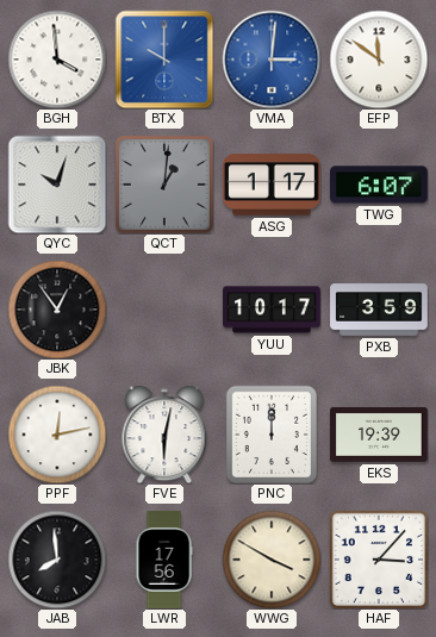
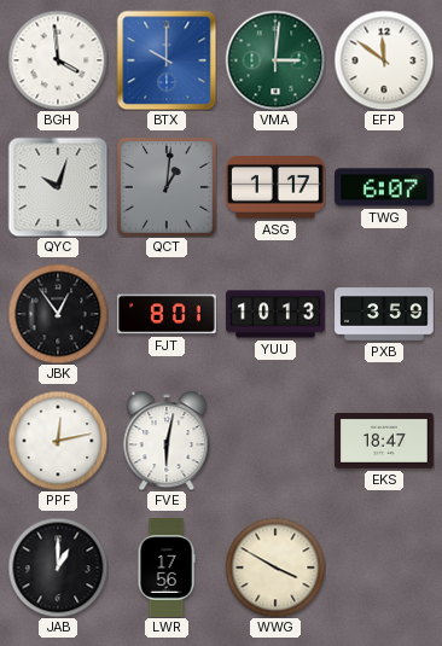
VMA dial: blue -> green (275, 60)
FJT: none -> 8:01 (167, 314)
YUU: 10:17 -> 10:13 (275, 314)
PNC: 12:00 -> none (272, 435)
EKS: 19:39 -> 18:47 (385, 441)
JAB: 7:59 -> 1:00 (58, 568)
HAF: 3:07 -> none (379, 560)
